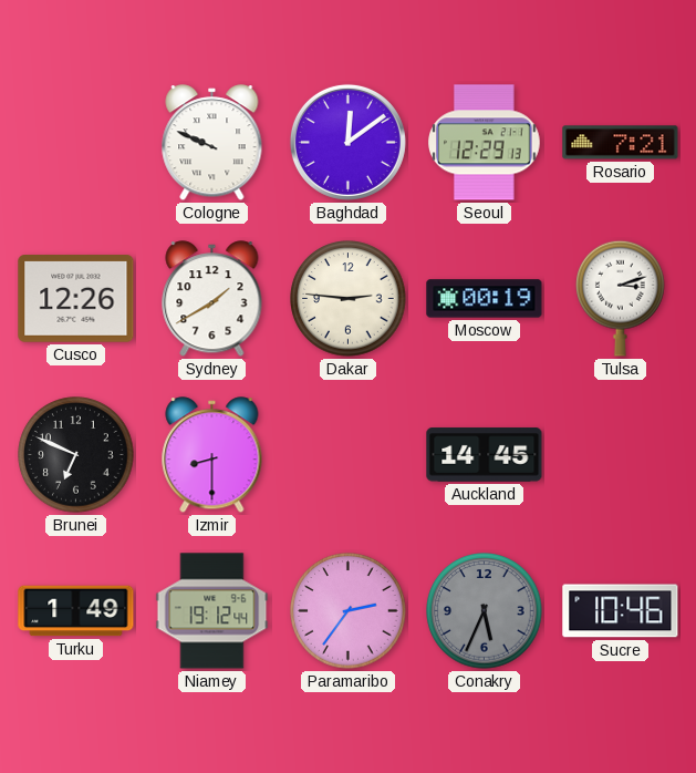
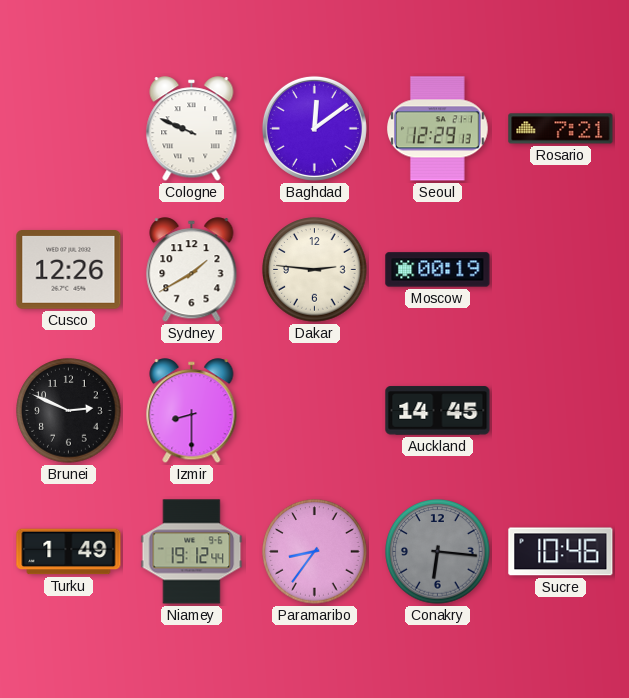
Tulsa: 3:12 -> none (621, 298)
Brunei: 6:49 -> 2:49 (69, 411)
Paramaribo: 2:36 -> 8:36 (315, 552)
Conakry: 5:34 -> 6:16 (438, 552)
